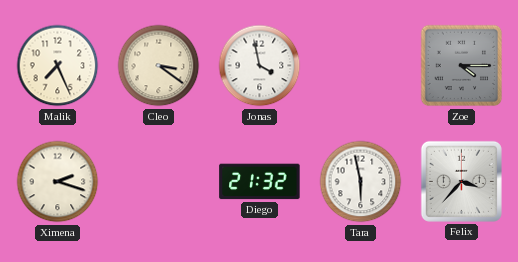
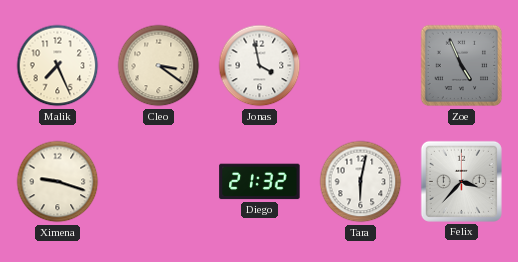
Zoe: 4:15 -> 4:56 (462, 66)
Ximena: 2:18 -> 9:18 (58, 182)
Tara: 5:58 -> 6:02 (361, 182)
